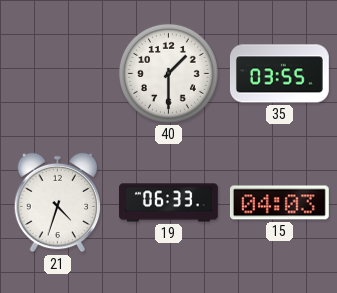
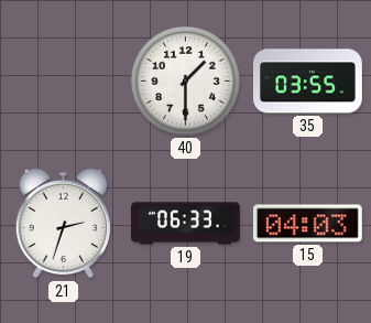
21: 4:33 -> 2:33 (64, 224)
